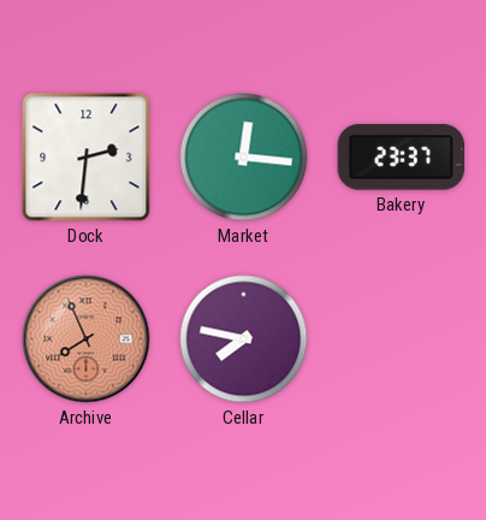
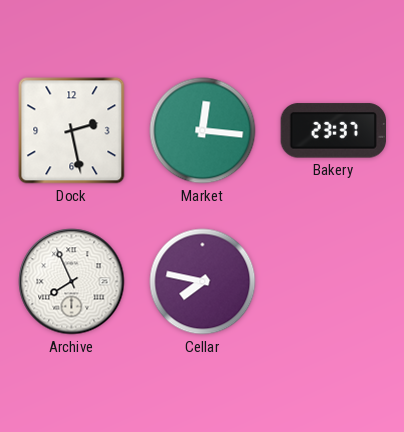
Dock: 2:31 -> 2:28 (72, 131)
Archive dial: salmon -> white (72, 282)
